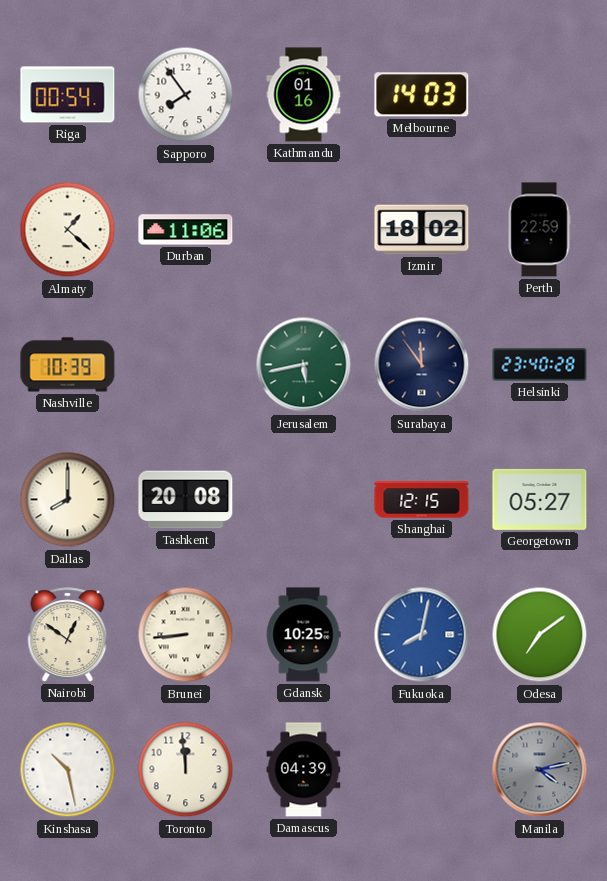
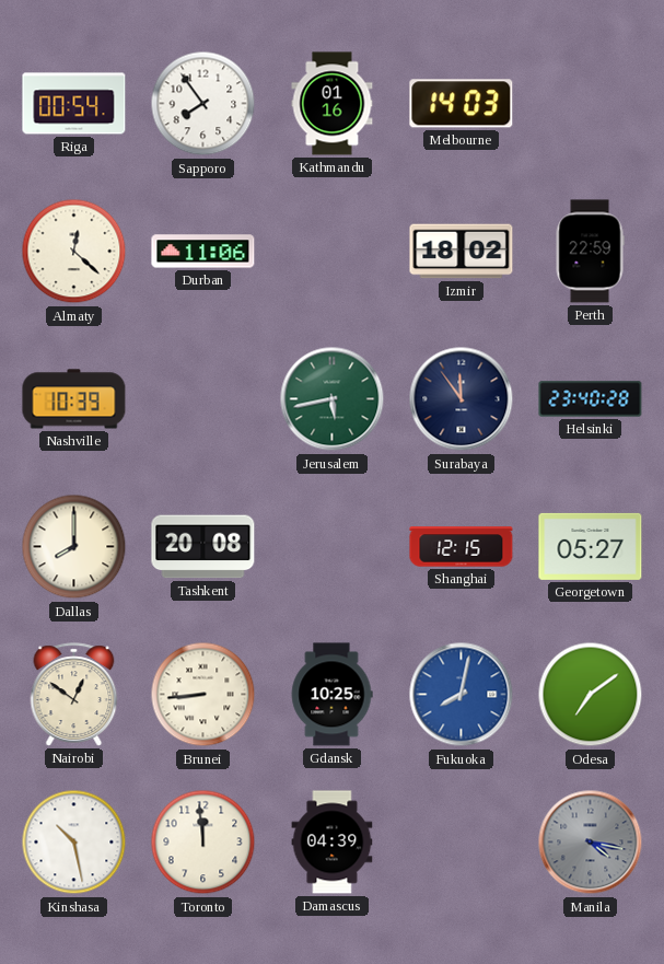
Almaty: 1:22 -> 12:22 (74, 252)
Manila: 4:13 -> 4:17 (591, 843)
